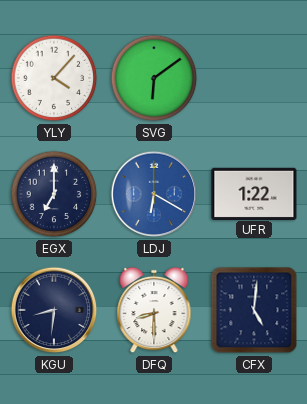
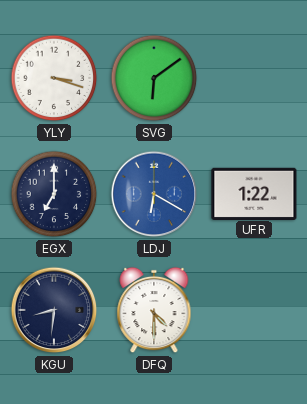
YLY: 4:07 -> 3:18 (54, 78)
DFQ: 8:30 -> 4:30 (154, 310)
CFX: 5:01 -> none (254, 310)
